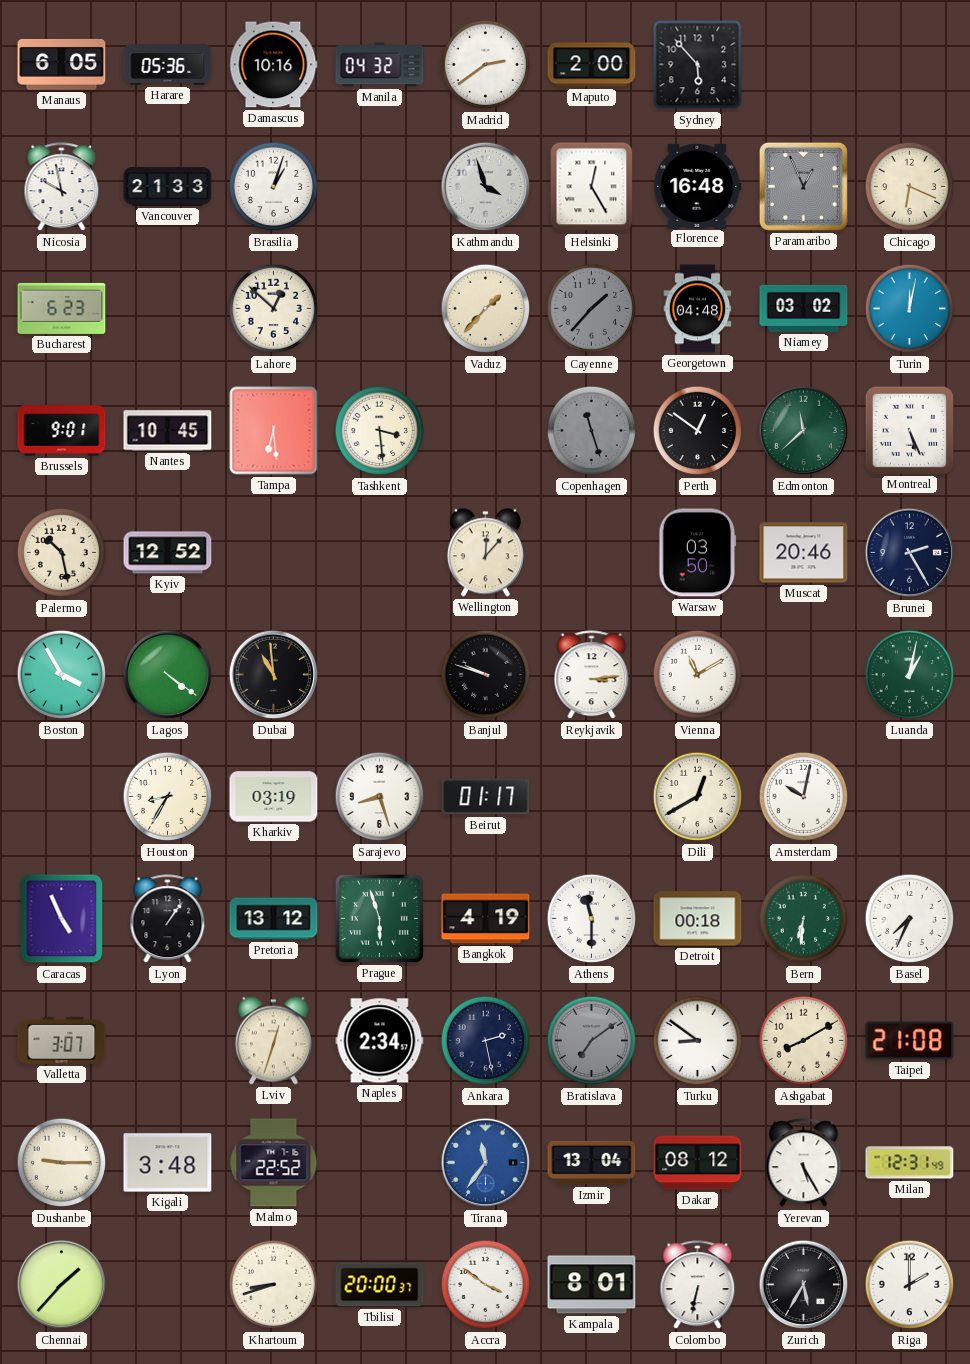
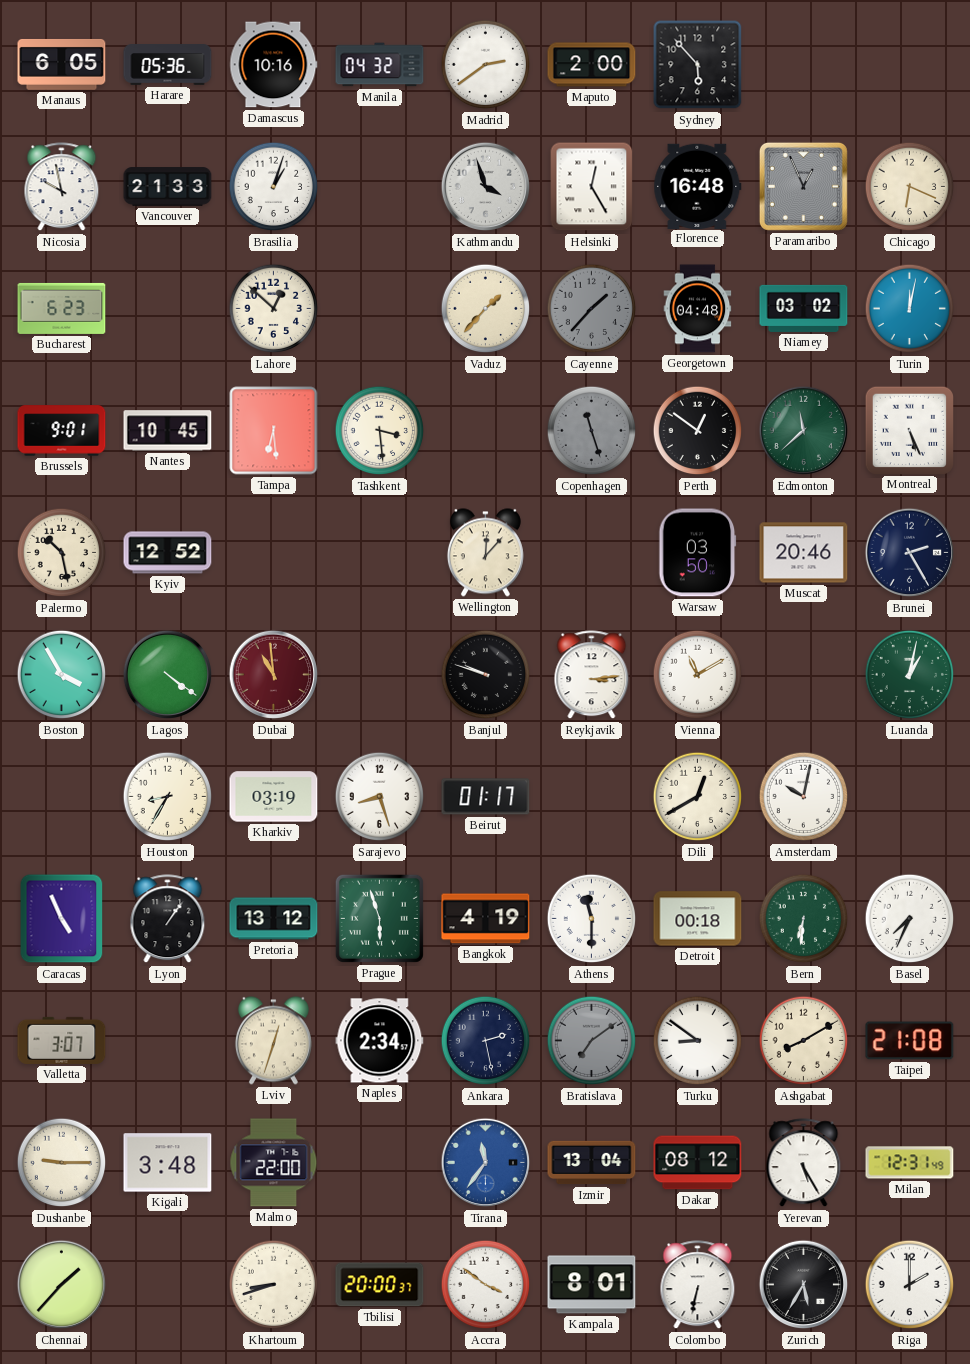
Dubai dial: black -> burgundy (274, 675)
Malmo: 22:52 -> 22:00 (274, 1163)
